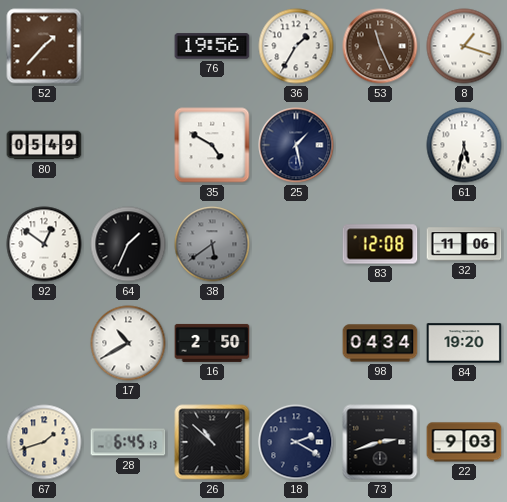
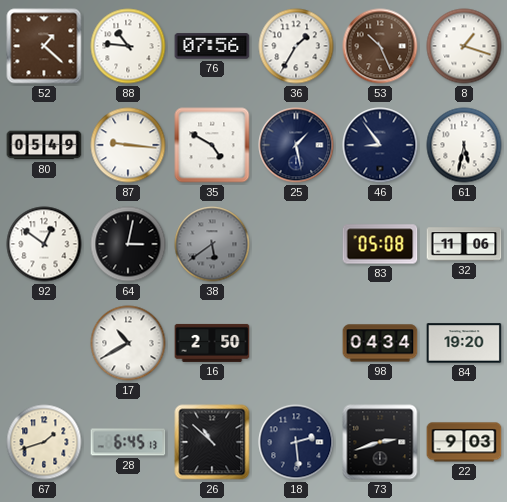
52: 1:37 -> 1:22 (44, 46)
88: none -> 10:46 (128, 46)
76: 19:56 -> 07:56 (212, 46)
53: 11:26 -> 10:26 (380, 46)
87: none -> 9:16 (128, 145)
46: none -> 8:54 (380, 145)
64: 1:34 -> 3:02 (128, 244)
83: 12:08 -> 05:08 (380, 244)
18: 2:20 -> 2:29 (296, 442)
